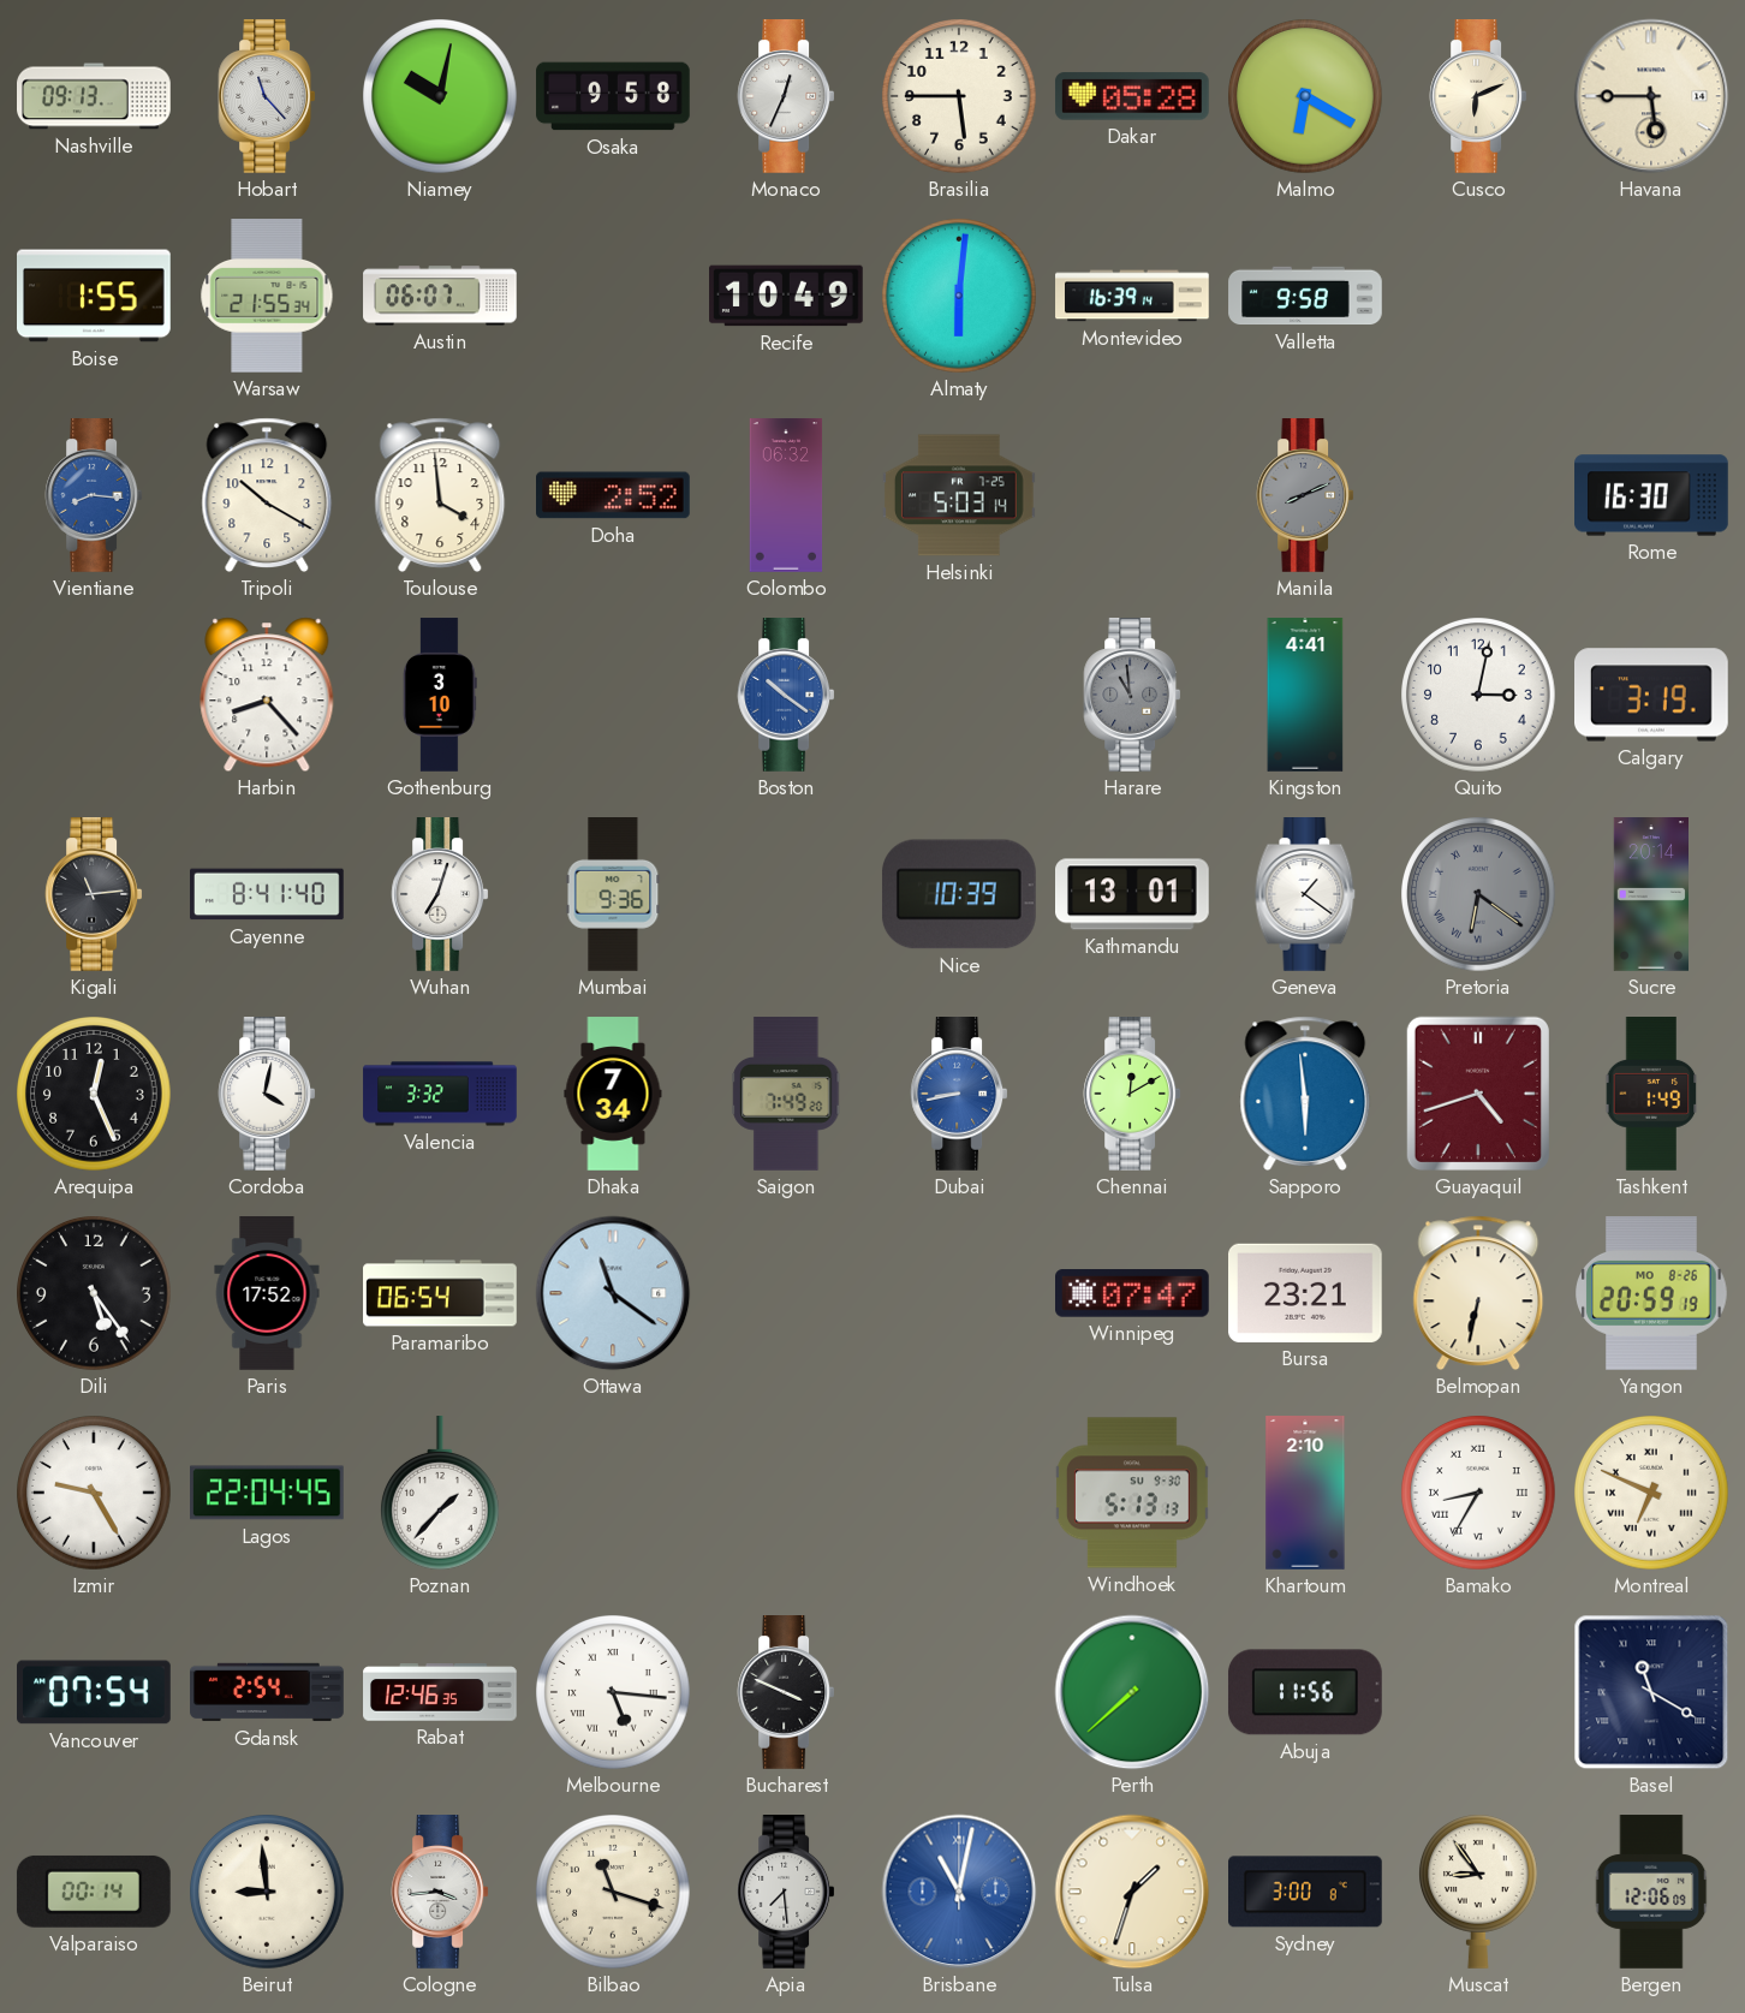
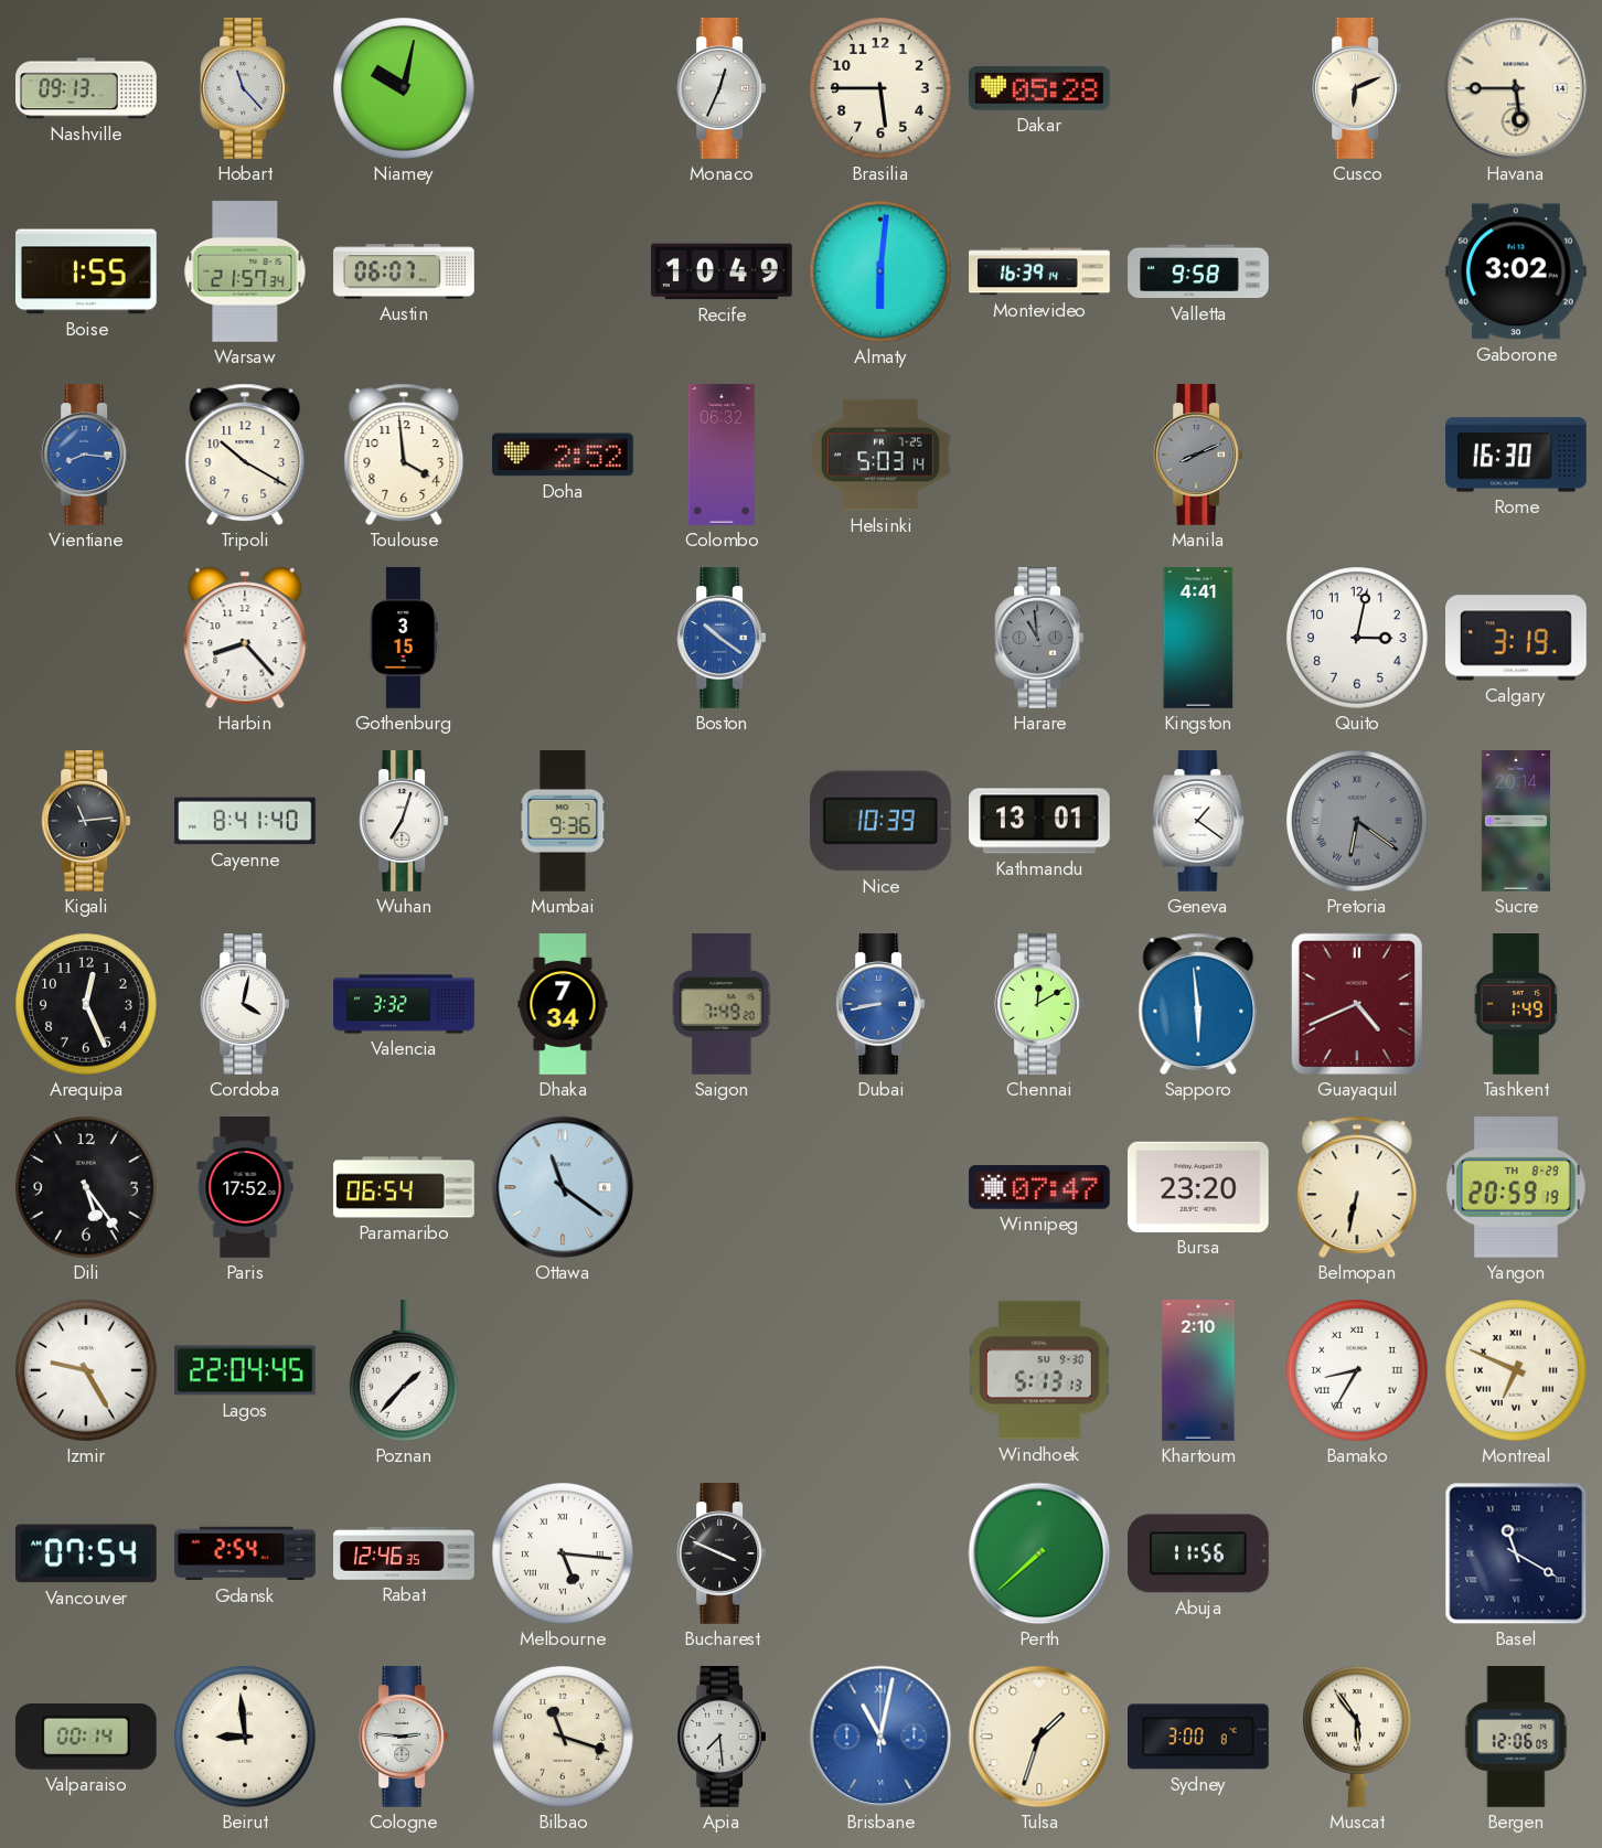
Osaka: 9:58 -> none (613, 96)
Malmo: 6:20 -> none (1305, 96)
Warsaw: 21:55 -> 21:57 (245, 273)
Gaborone: none -> 3:02 (1516, 271)
Gothenburg: 3:10 -> 3:15 (404, 638)
Guayaquil: 4:42 -> 4:41 (1357, 1004)
Bursa: 23:21 -> 23:20 (1199, 1187)
Yangon date: MO 8-26 -> TH 8-29 (1516, 1188)
Cologne: 3:44 -> 2:46 (404, 1738)
Muscat: 8:54 -> 5:54 (1357, 1737)
